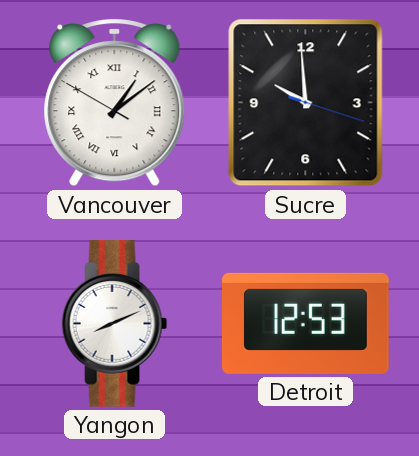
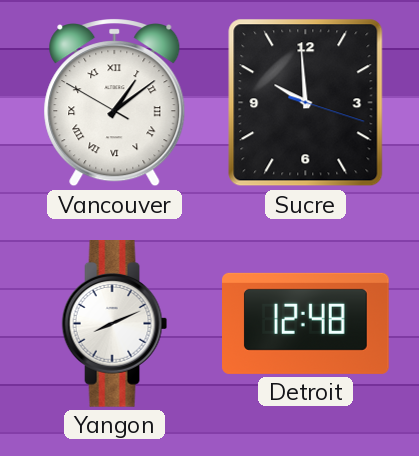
Detroit: 12:53 -> 12:48 (306, 323)
